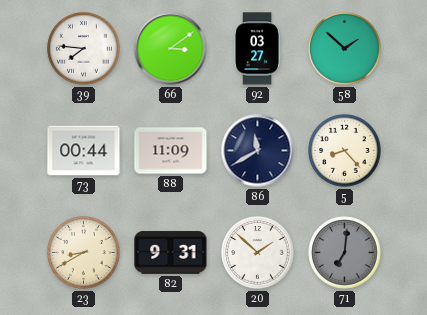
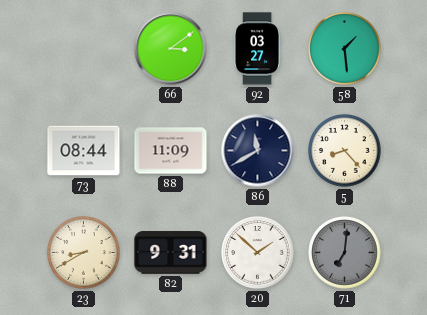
39: 7:46 -> none (84, 49)
58: 1:52 -> 1:29 (345, 49)
73: 00:44 -> 08:44 (84, 151)
